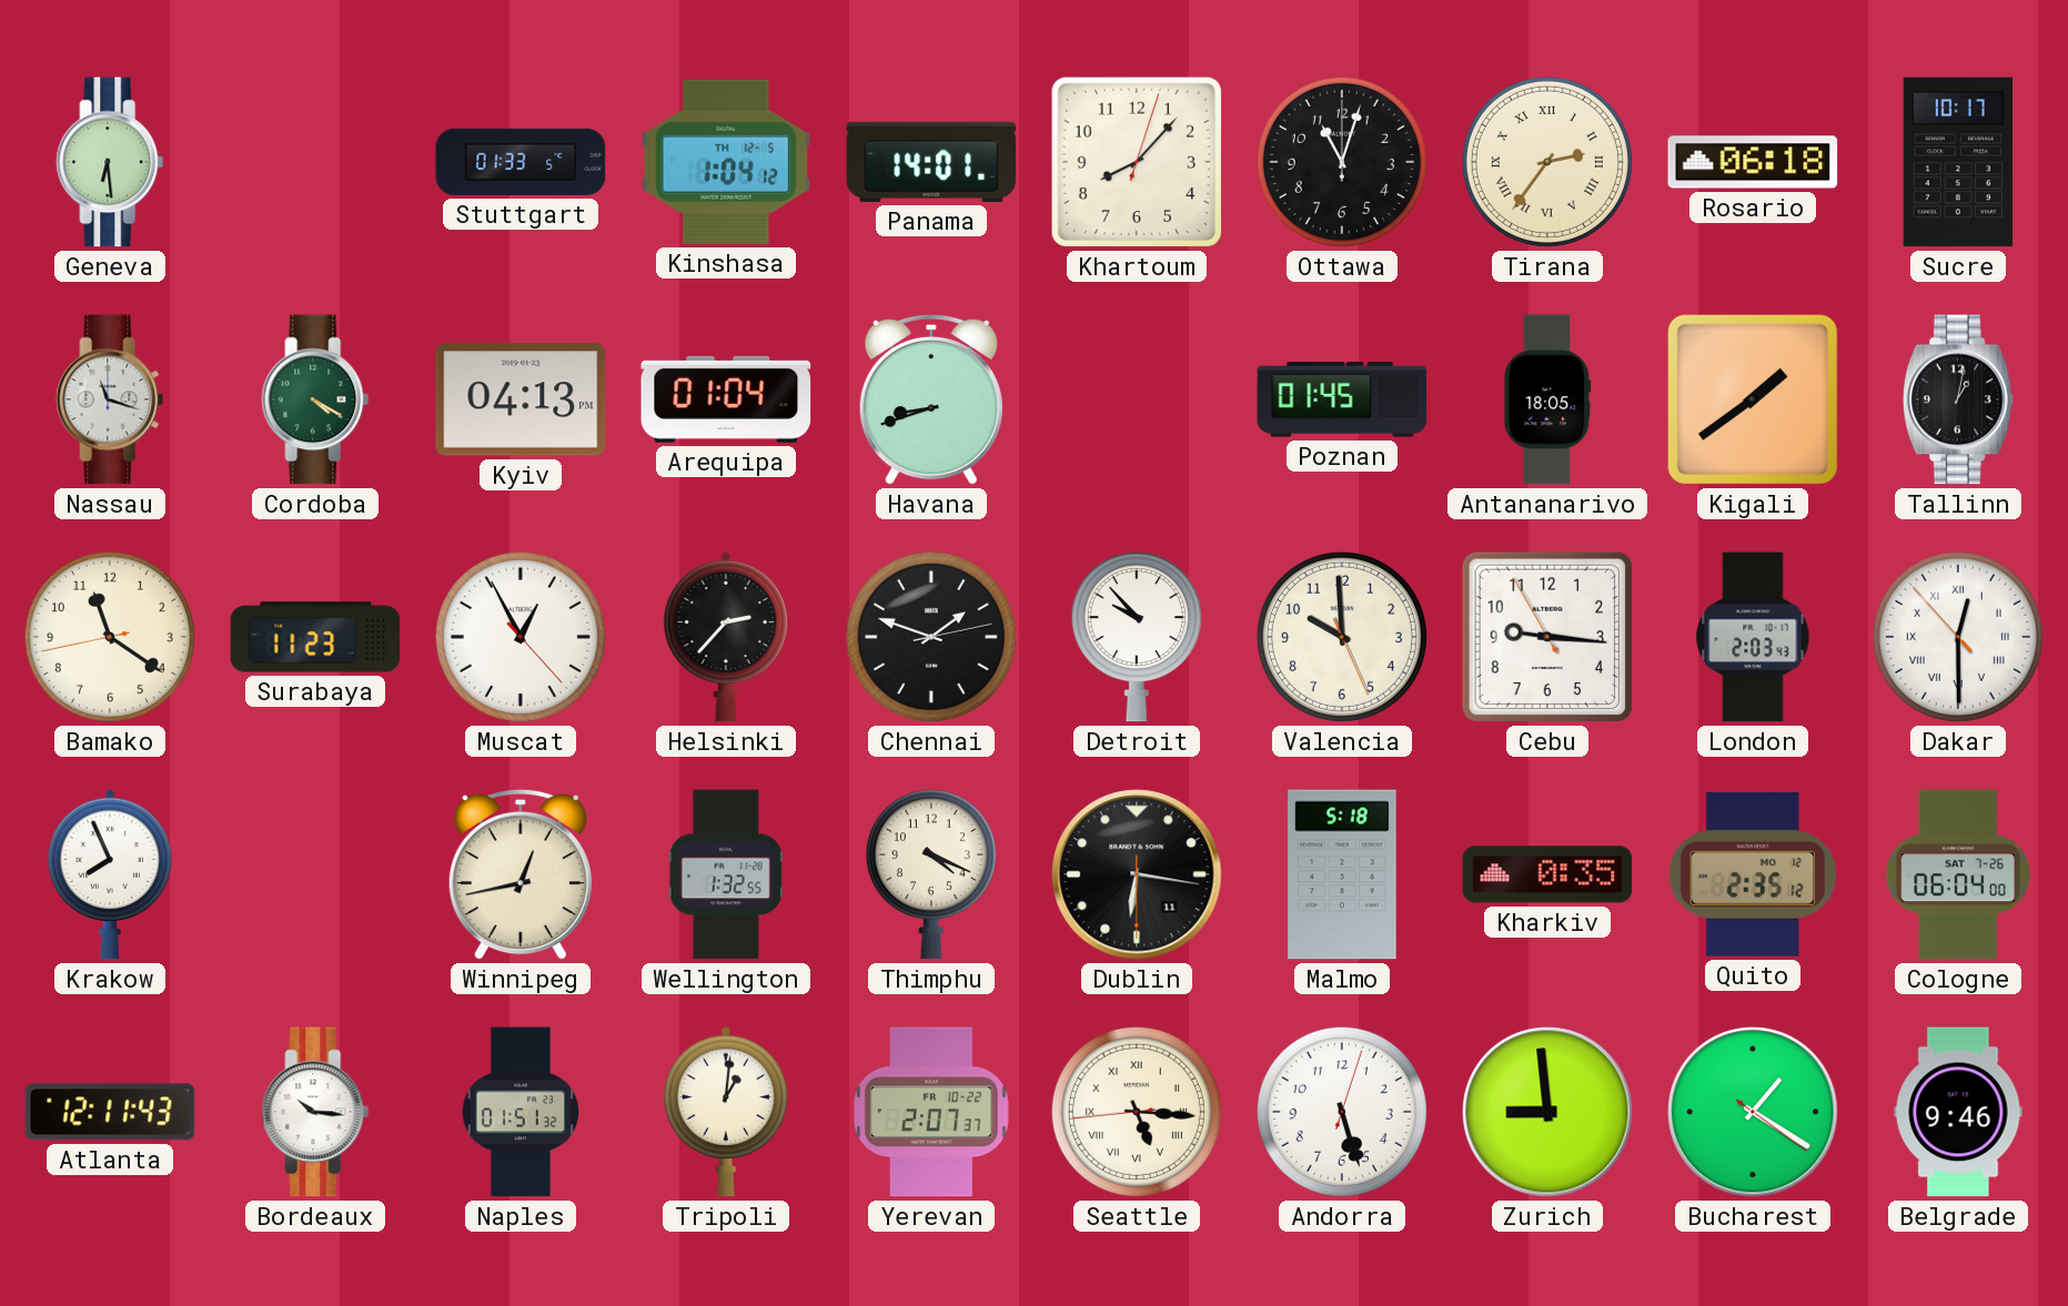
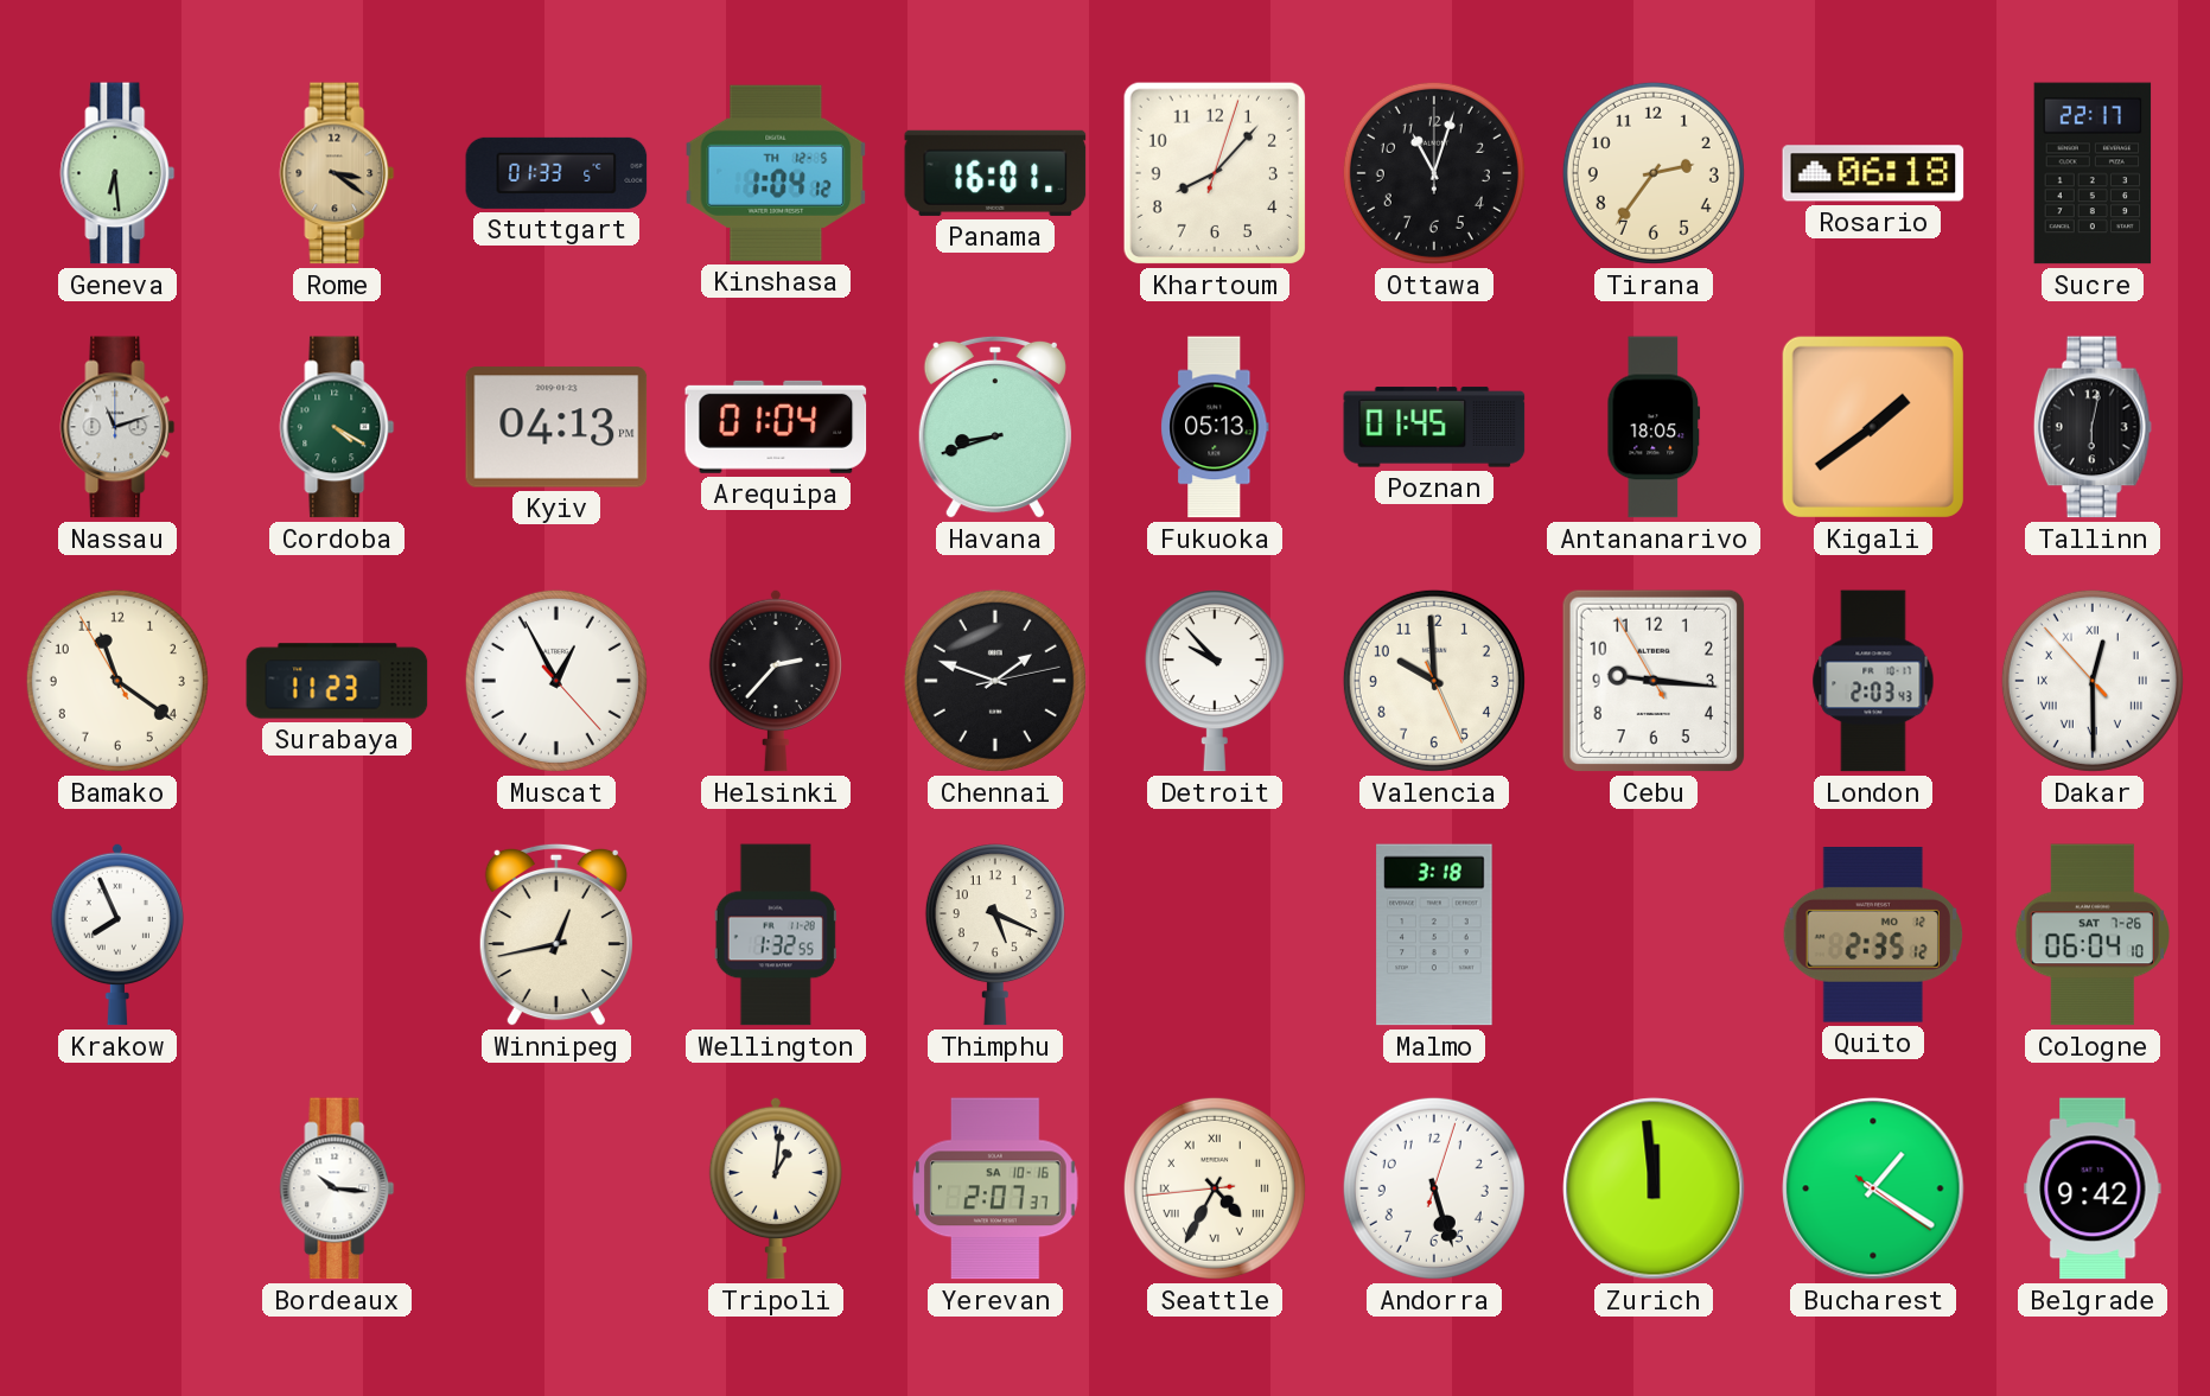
Rome: none -> 3:21 (337, 173)
Panama: 14:01 -> 16:01 (995, 173)
Tirana numerals: Roman -> Arabic (1654, 173)
Sucre: 10:17 -> 22:17 (2093, 173)
Nassau: 11:18 -> 11:12 (117, 427)
Fukuoka: none -> 05:13 (1215, 427)
Tallinn: 1:02 -> 6:02 (2093, 427)
Bamako: 11:20:43 -> 11:20:55 (117, 681)
Thimphu: 4:19 -> 5:19 (995, 935)
Dublin: 6:16 -> none (1137, 874)
Malmo: 5:18 -> 3:18 (1434, 935)
Kharkiv: 0:35 -> none (1547, 874)
Cologne: 06:04:00 -> 06:04:10 (2091, 935)
Atlanta: 12:11 -> none (110, 1112)
Naples: 01:51 -> none (519, 1112)
Yerevan date: FR 10-22 -> SA 10-16 (995, 1188)
Seattle: 5:15 -> 4:34 (1215, 1188)
Zurich: 8:59 -> 11:59 (1654, 1188)
Belgrade: 9:46 -> 9:42 (2093, 1188)
